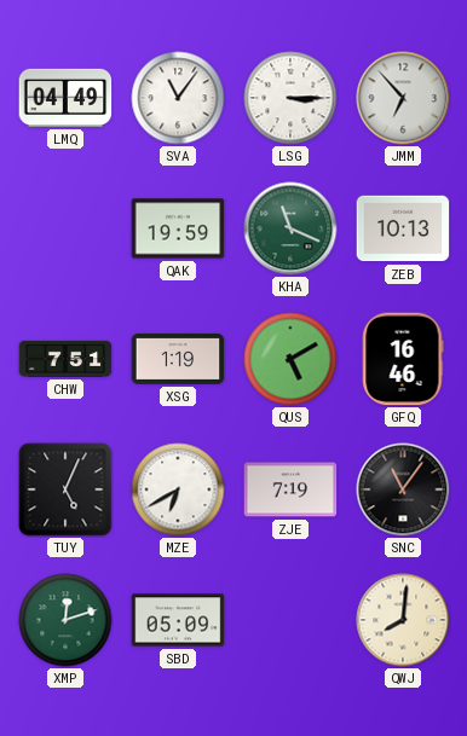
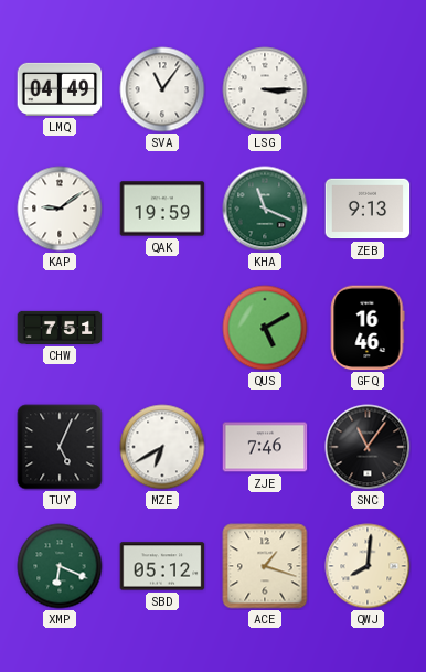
JMM: 6:53 -> none (403, 98)
KAP: none -> 9:09 (60, 209)
ZEB: 10:13 -> 9:13 (368, 209)
XSG: 1:19 -> none (178, 359)
ZJE: 7:19 -> 7:46 (265, 447)
XMP: 12:12 -> 6:19 (60, 566)
SBD: 05:09 -> 05:12 (162, 566)
ACE: none -> 1:18 (265, 566)
